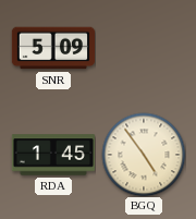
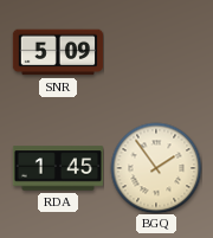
BGQ: 4:54 -> 1:54 (156, 168)
